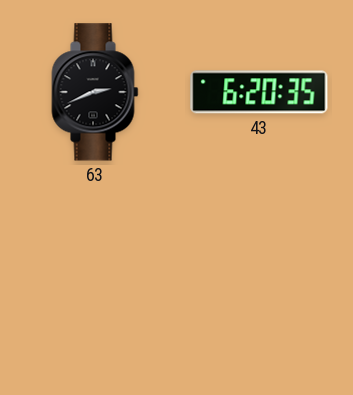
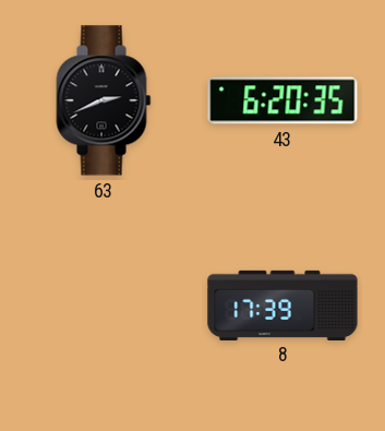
8: none -> 17:39 (282, 304)
